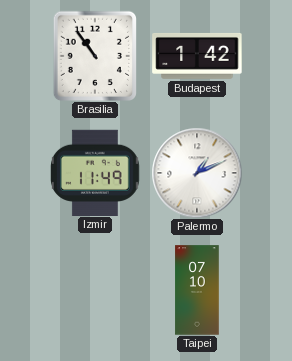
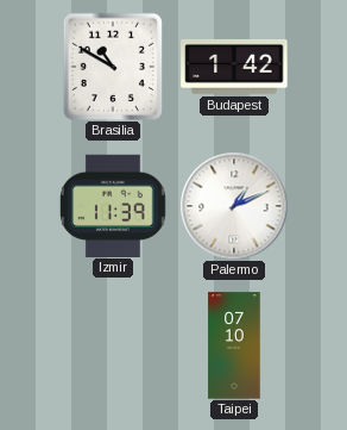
Brasilia: 10:54 -> 10:50 (112, 66)
Izmir: 11:49 -> 11:39 (114, 205)
